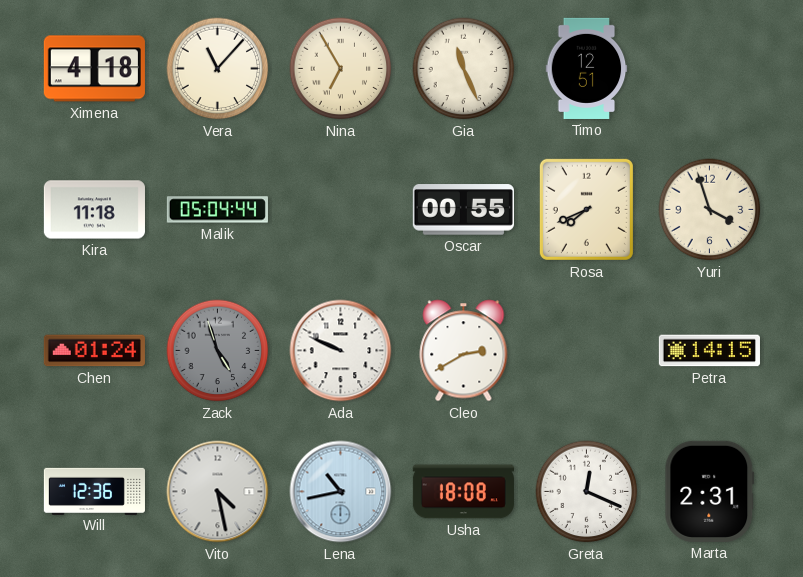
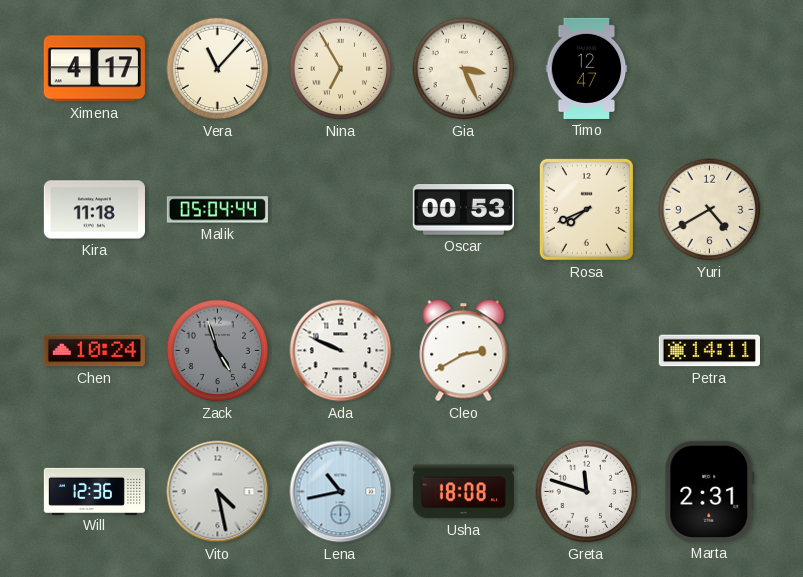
Ximena: 4:18 -> 4:17 (94, 69)
Gia: 11:26 -> 3:26 (464, 69)
Timo: 12:51 -> 12:47 (587, 68)
Oscar: 00:55 -> 00:53 (463, 210)
Yuri: 3:57 -> 4:40 (710, 210)
Chen: 01:24 -> 10:24 (94, 351)
Petra: 14:15 -> 14:11 (709, 351)
Greta: 12:19 -> 11:48 (587, 492)
